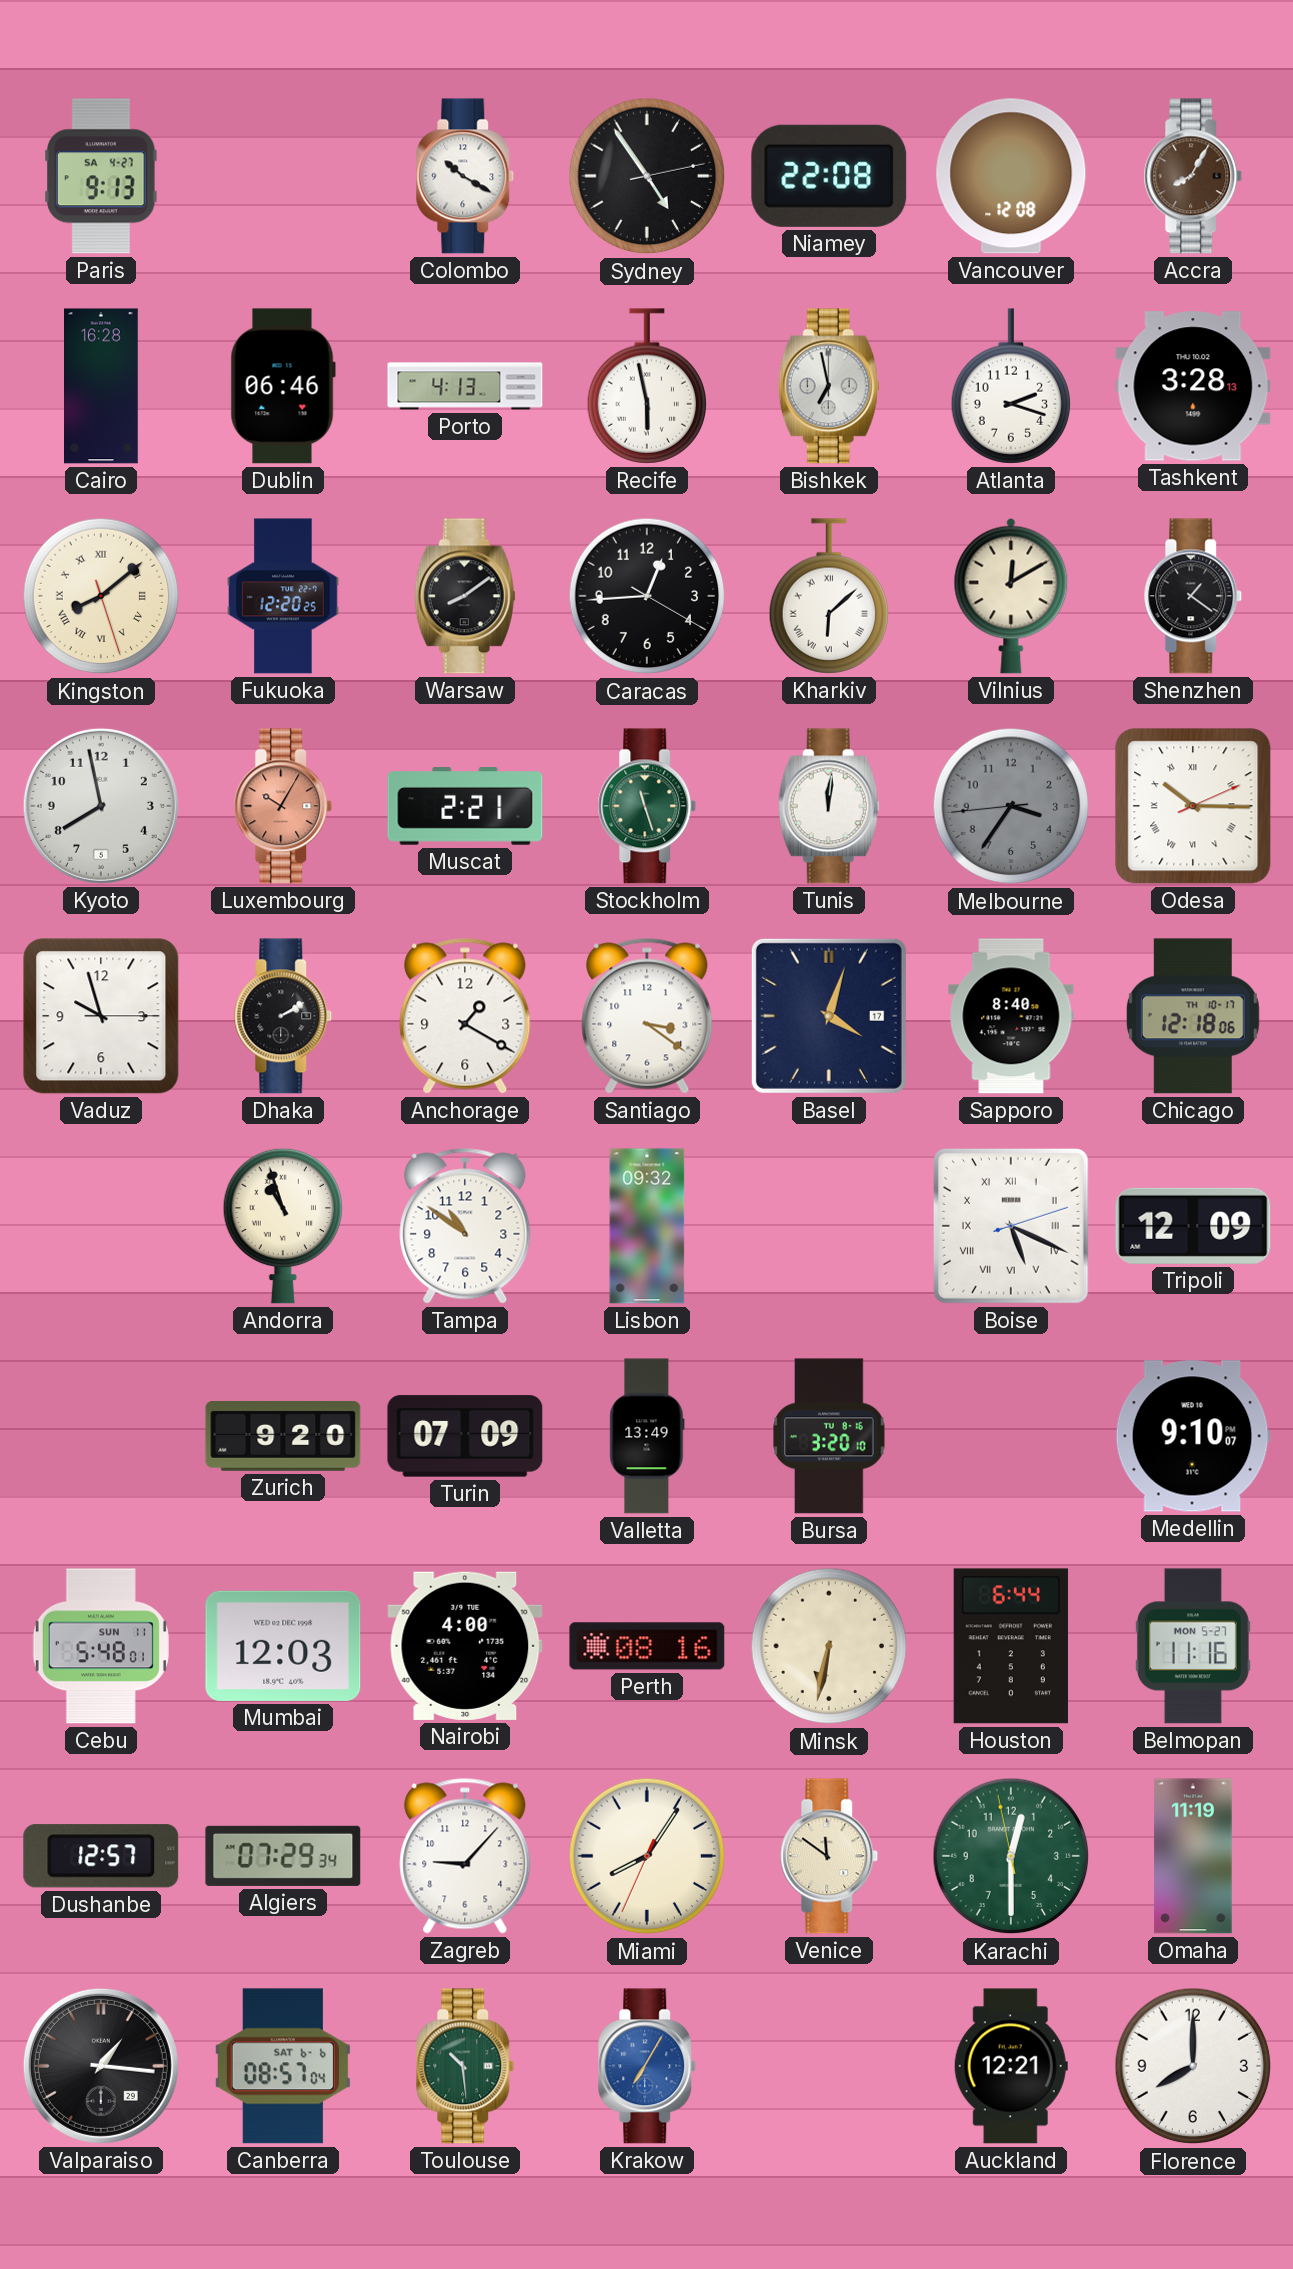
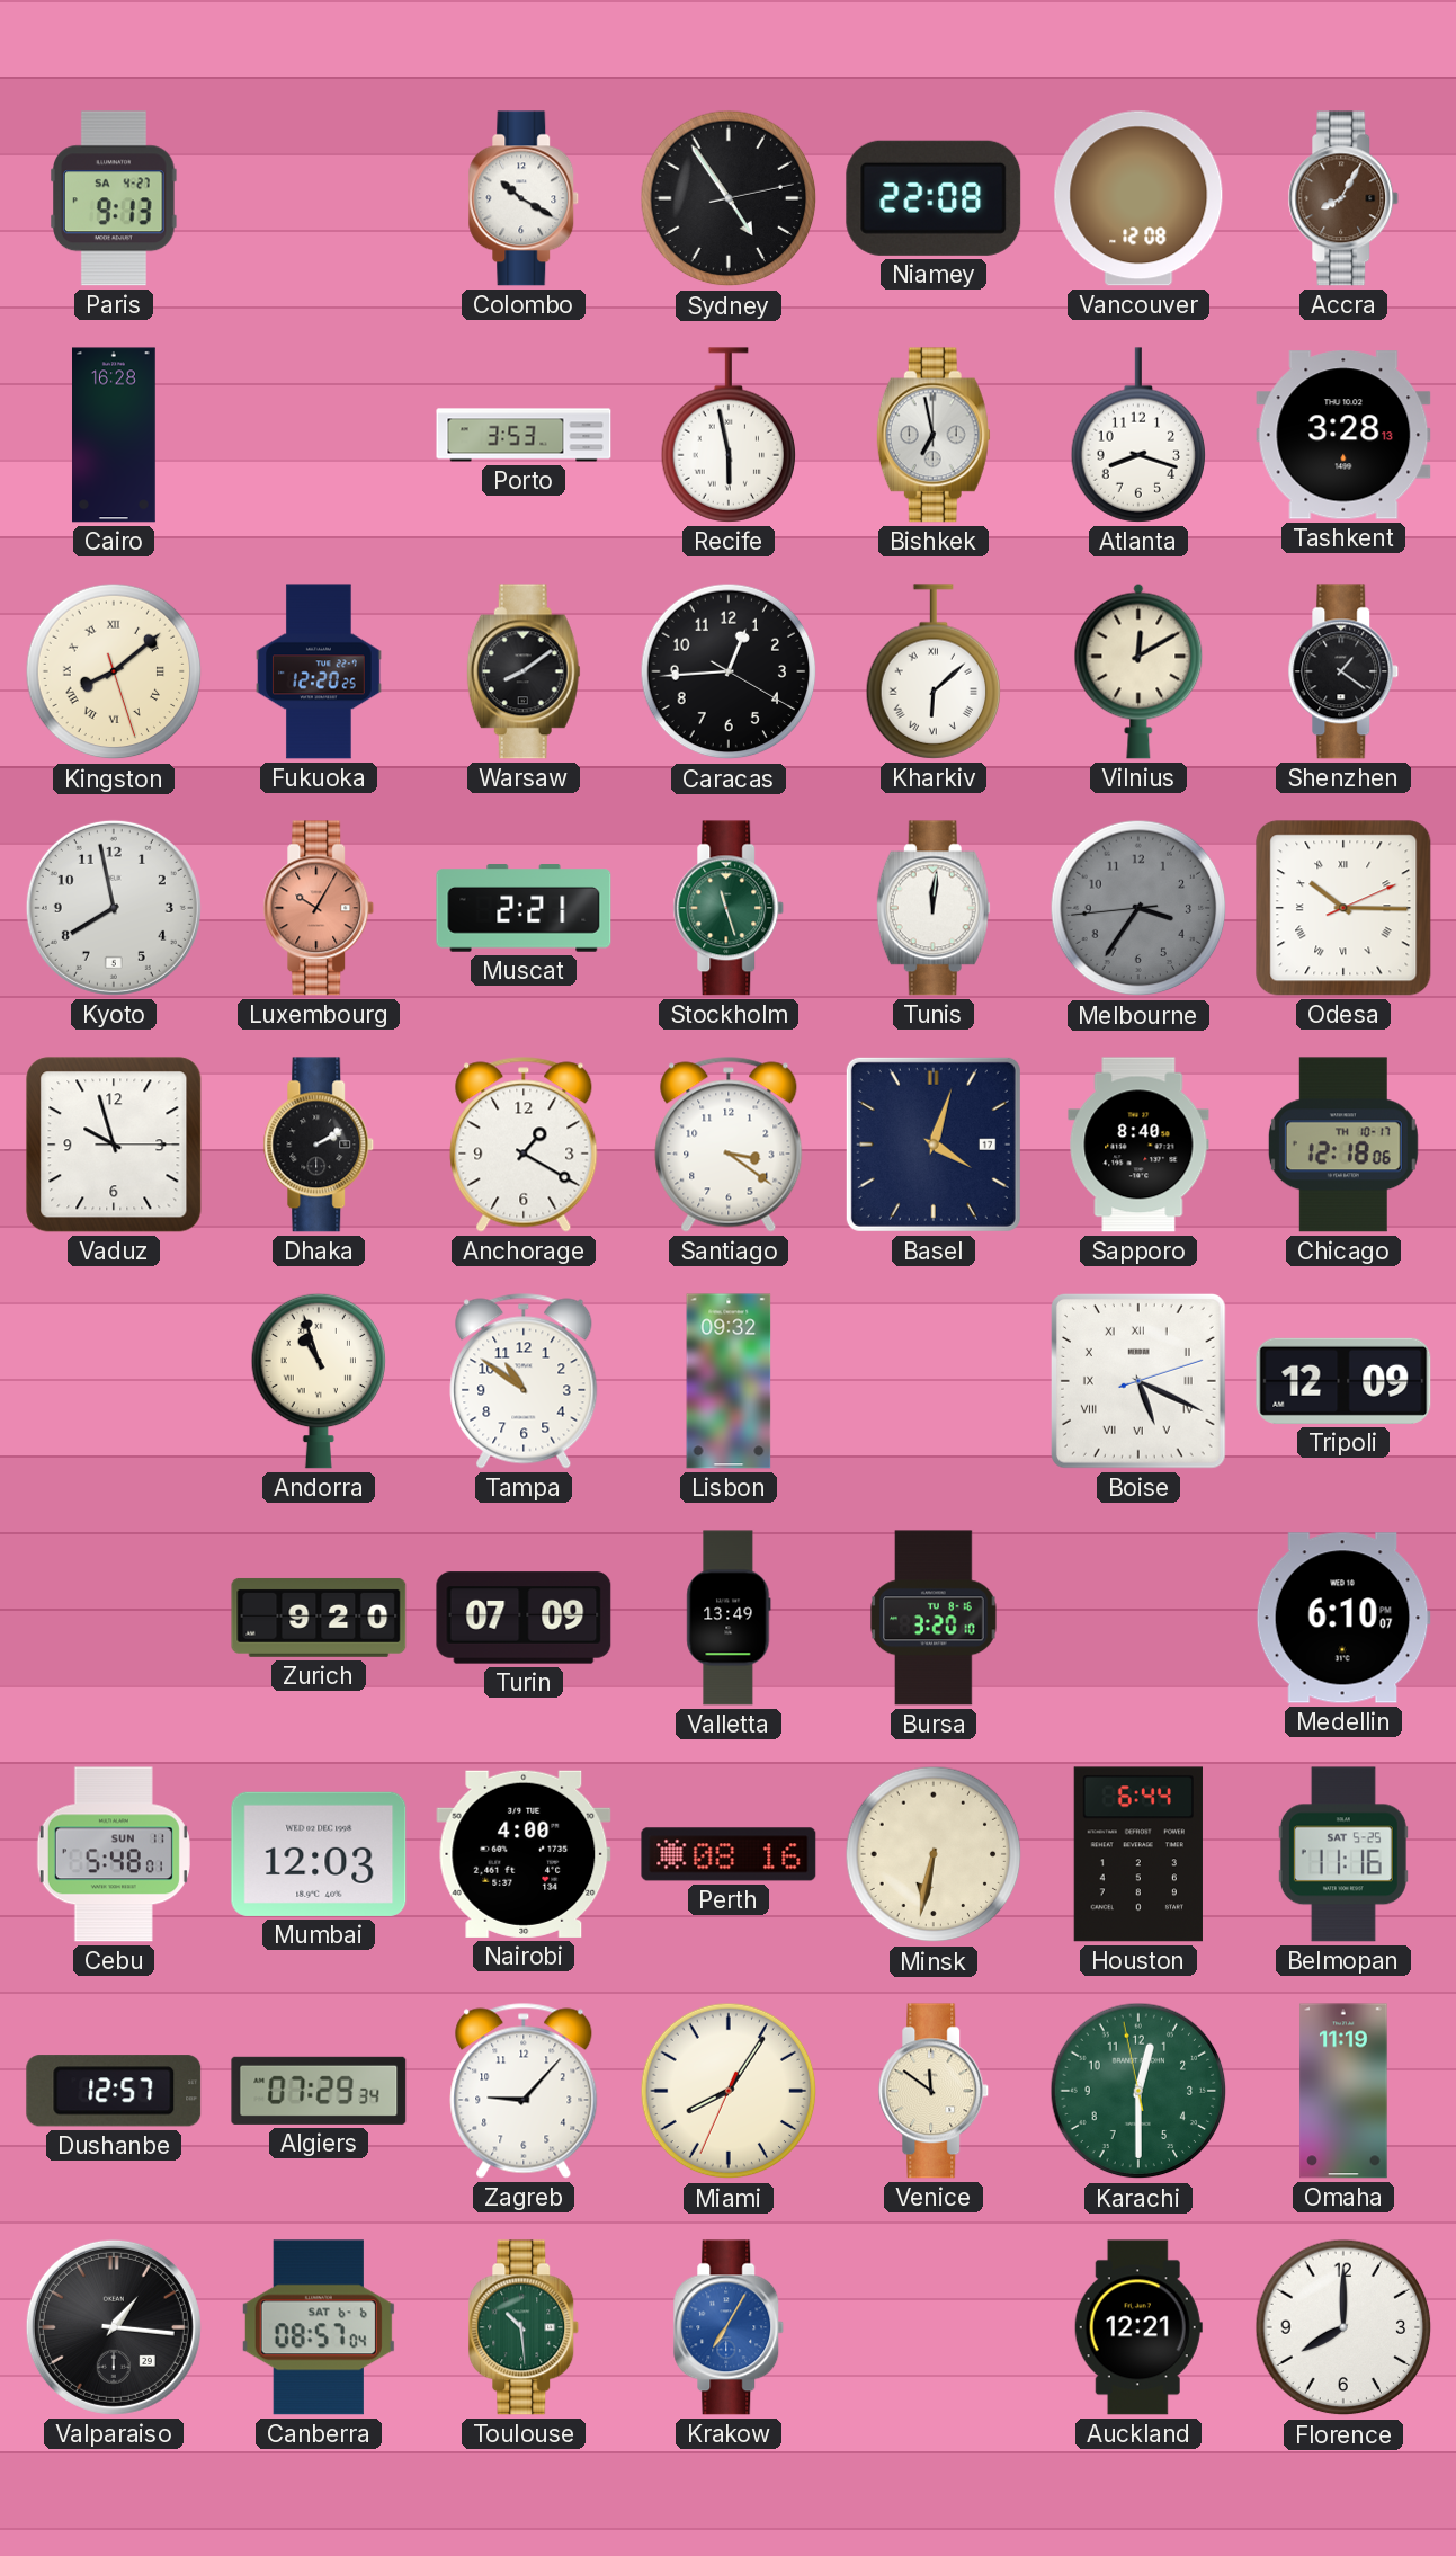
Dublin: 06:46 -> none (283, 386)
Porto: 4:13 -> 3:53 (524, 435)
Atlanta: 2:18 -> 8:18 (1138, 435)
Medellin: 9:10 -> 6:10 (1343, 1618)
Belmopan date: MON 5-27 -> SAT 5-25 (1343, 1854)
